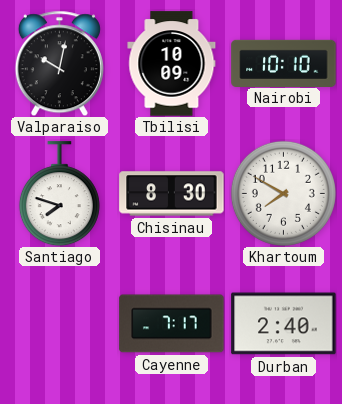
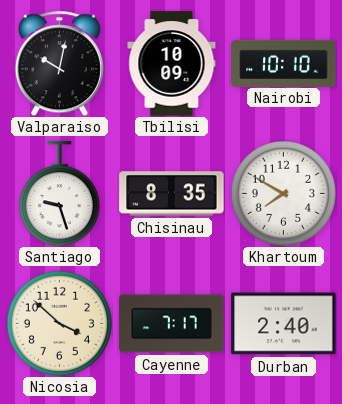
Santiago: 7:48 -> 9:27 (59, 194)
Chisinau: 8:30 -> 8:35 (172, 194)
Nicosia: none -> 3:52 (59, 323)
